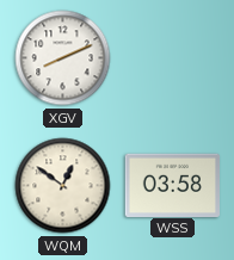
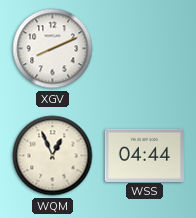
WQM: 12:51 -> 12:56 (53, 156)
WSS: 03:58 -> 04:44 (145, 155)
